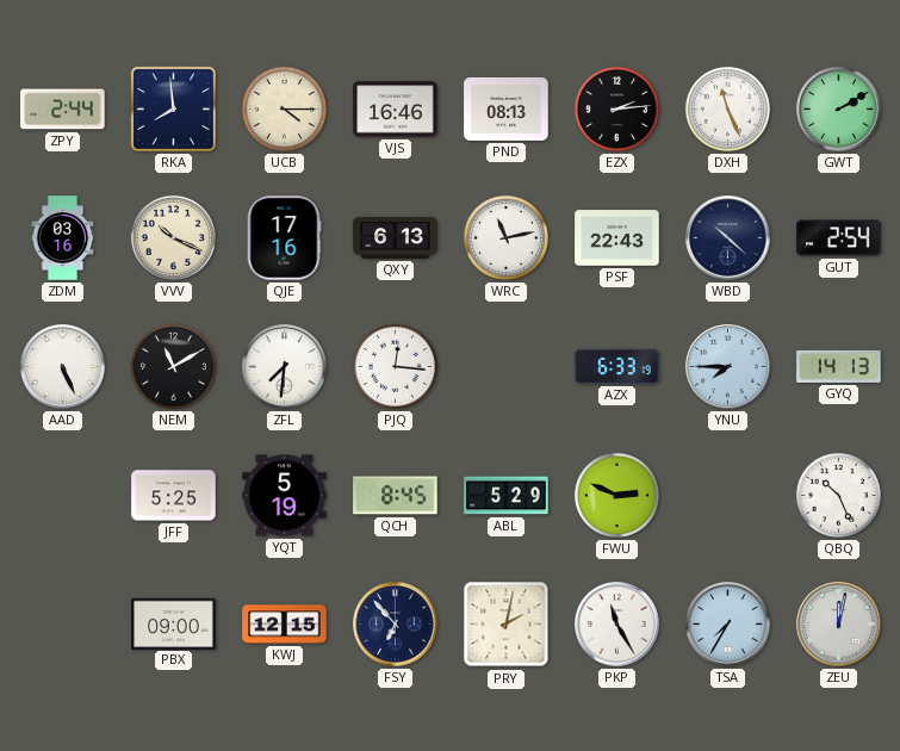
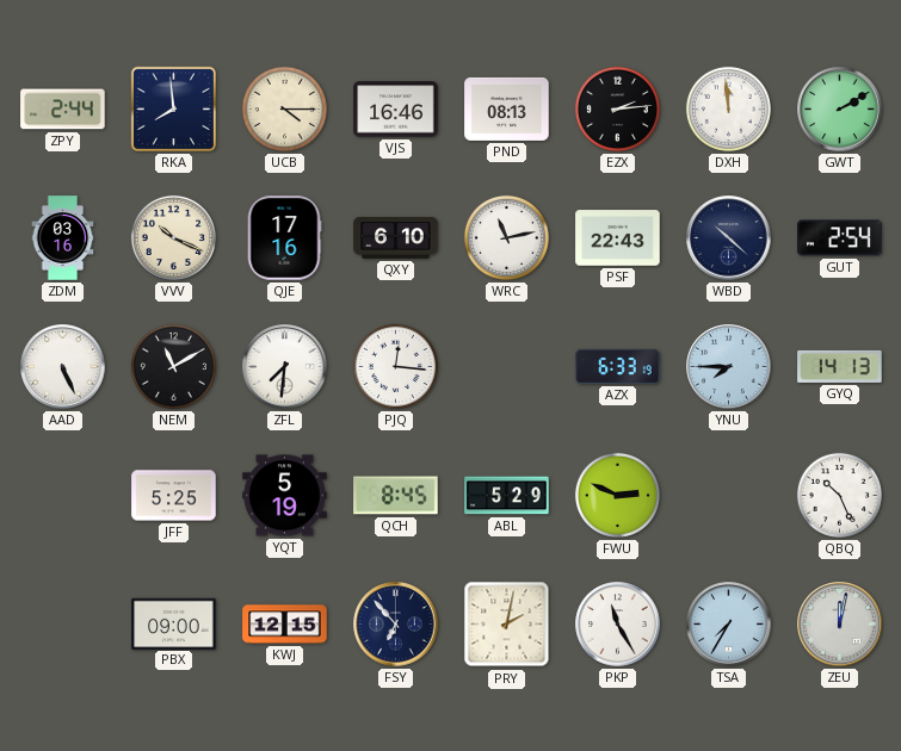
DXH: 11:26 -> 11:59 (728, 108)
QXY: 6:13 -> 6:10 (396, 238)
